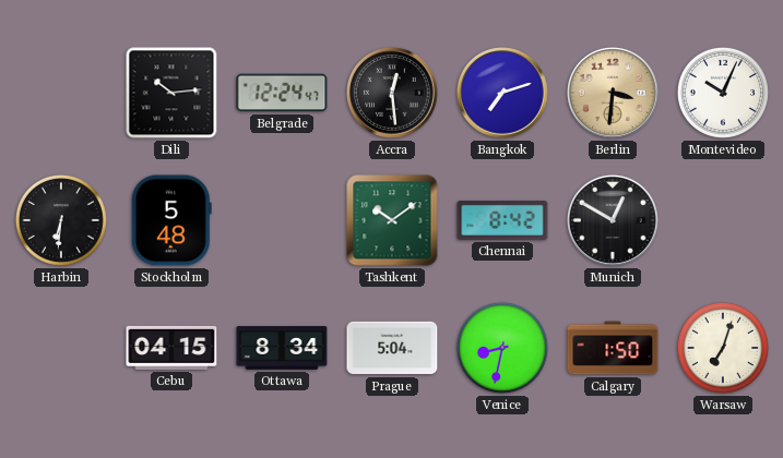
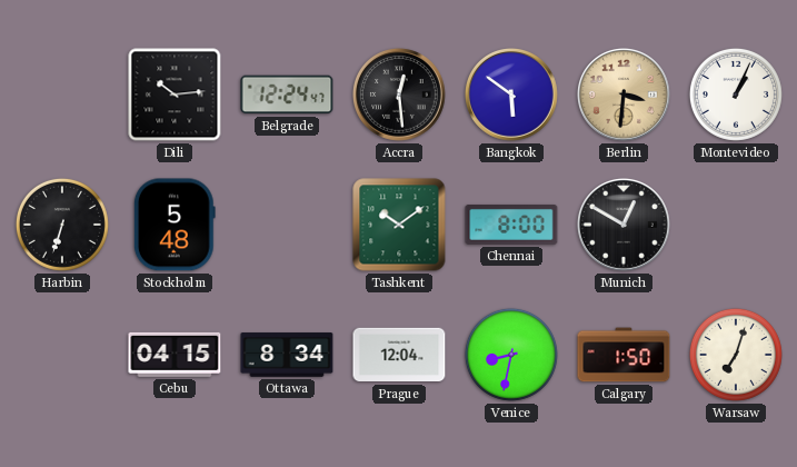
Bangkok: 7:12 -> 5:51 (512, 96)
Montevideo: 10:04 -> 1:04 (736, 95)
Harbin: 6:31 -> 6:33 (62, 225)
Chennai: 8:42 -> 8:00 (511, 225)
Prague: 5:04 -> 12:04 (399, 355)
